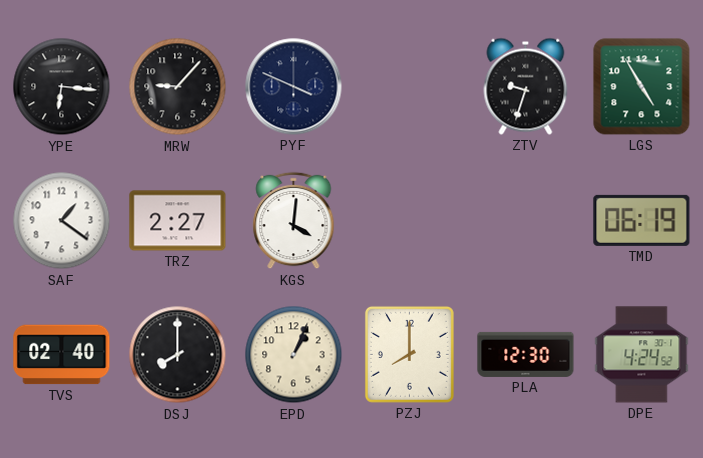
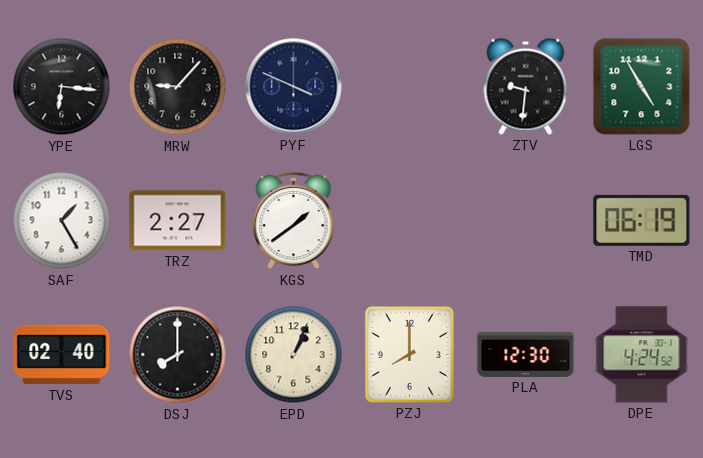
ZTV: 9:33 -> 9:31 (526, 86)
SAF: 1:21 -> 1:25 (62, 221)
KGS: 4:01 -> 1:39 (294, 221)
